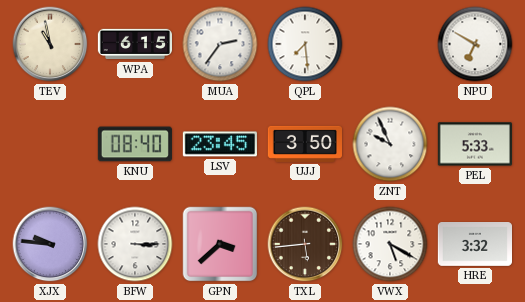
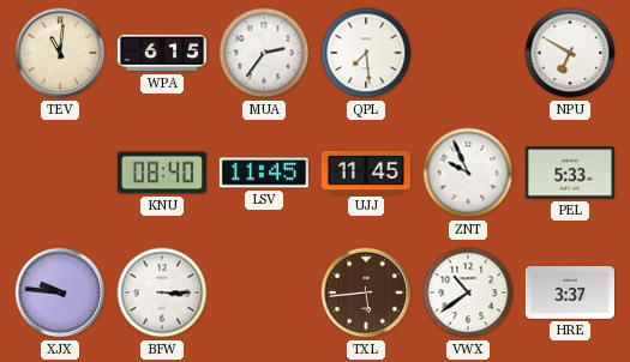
TEV: 10:58 -> 11:01 (60, 53)
LSV: 23:45 -> 11:45 (264, 173)
UJJ: 3:50 -> 11:45 (365, 173)
GPN: 3:38 -> none (220, 244)
VWX: 5:20 -> 10:39 (468, 292)
HRE: 3:32 -> 3:37 (569, 294)
